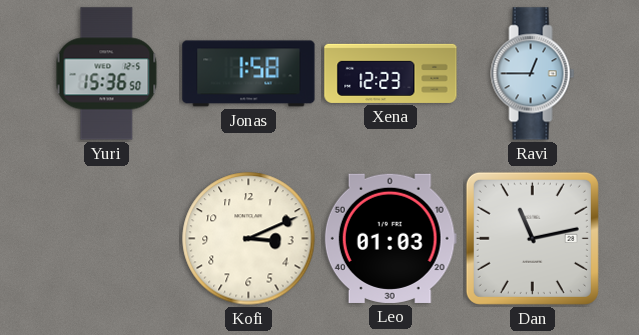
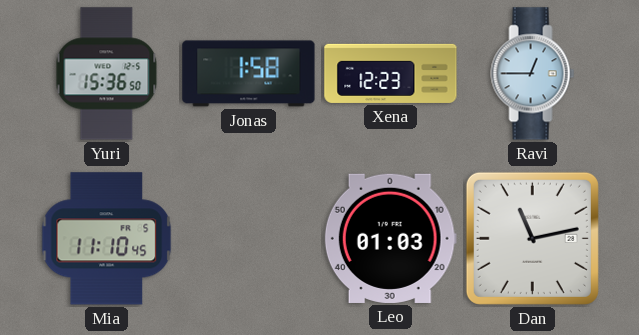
Mia: none -> 11:10 (107, 239)
Kofi: 3:11 -> none (249, 239)
